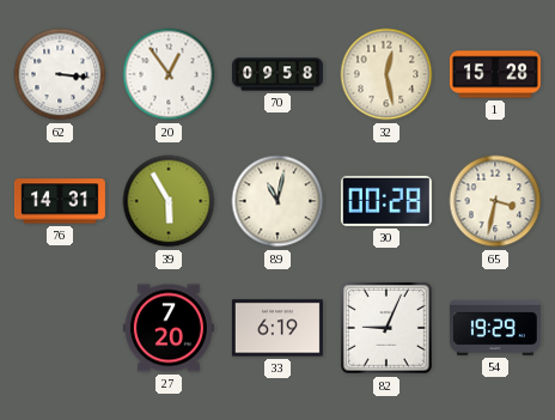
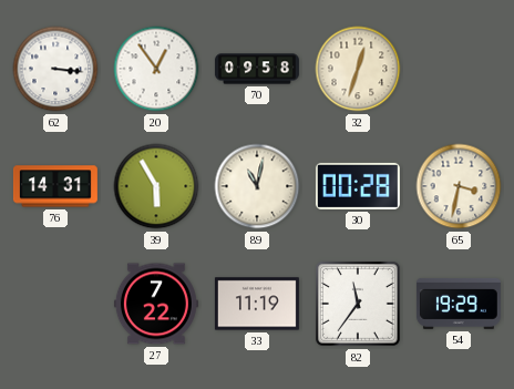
32: 12:28 -> 12:33 (358, 69)
1: 15:28 -> none (495, 74)
27: 7:20 -> 7:22 (156, 304)
33: 6:19 -> 11:19 (257, 304)
82: 9:04 -> 11:36 (359, 305)
